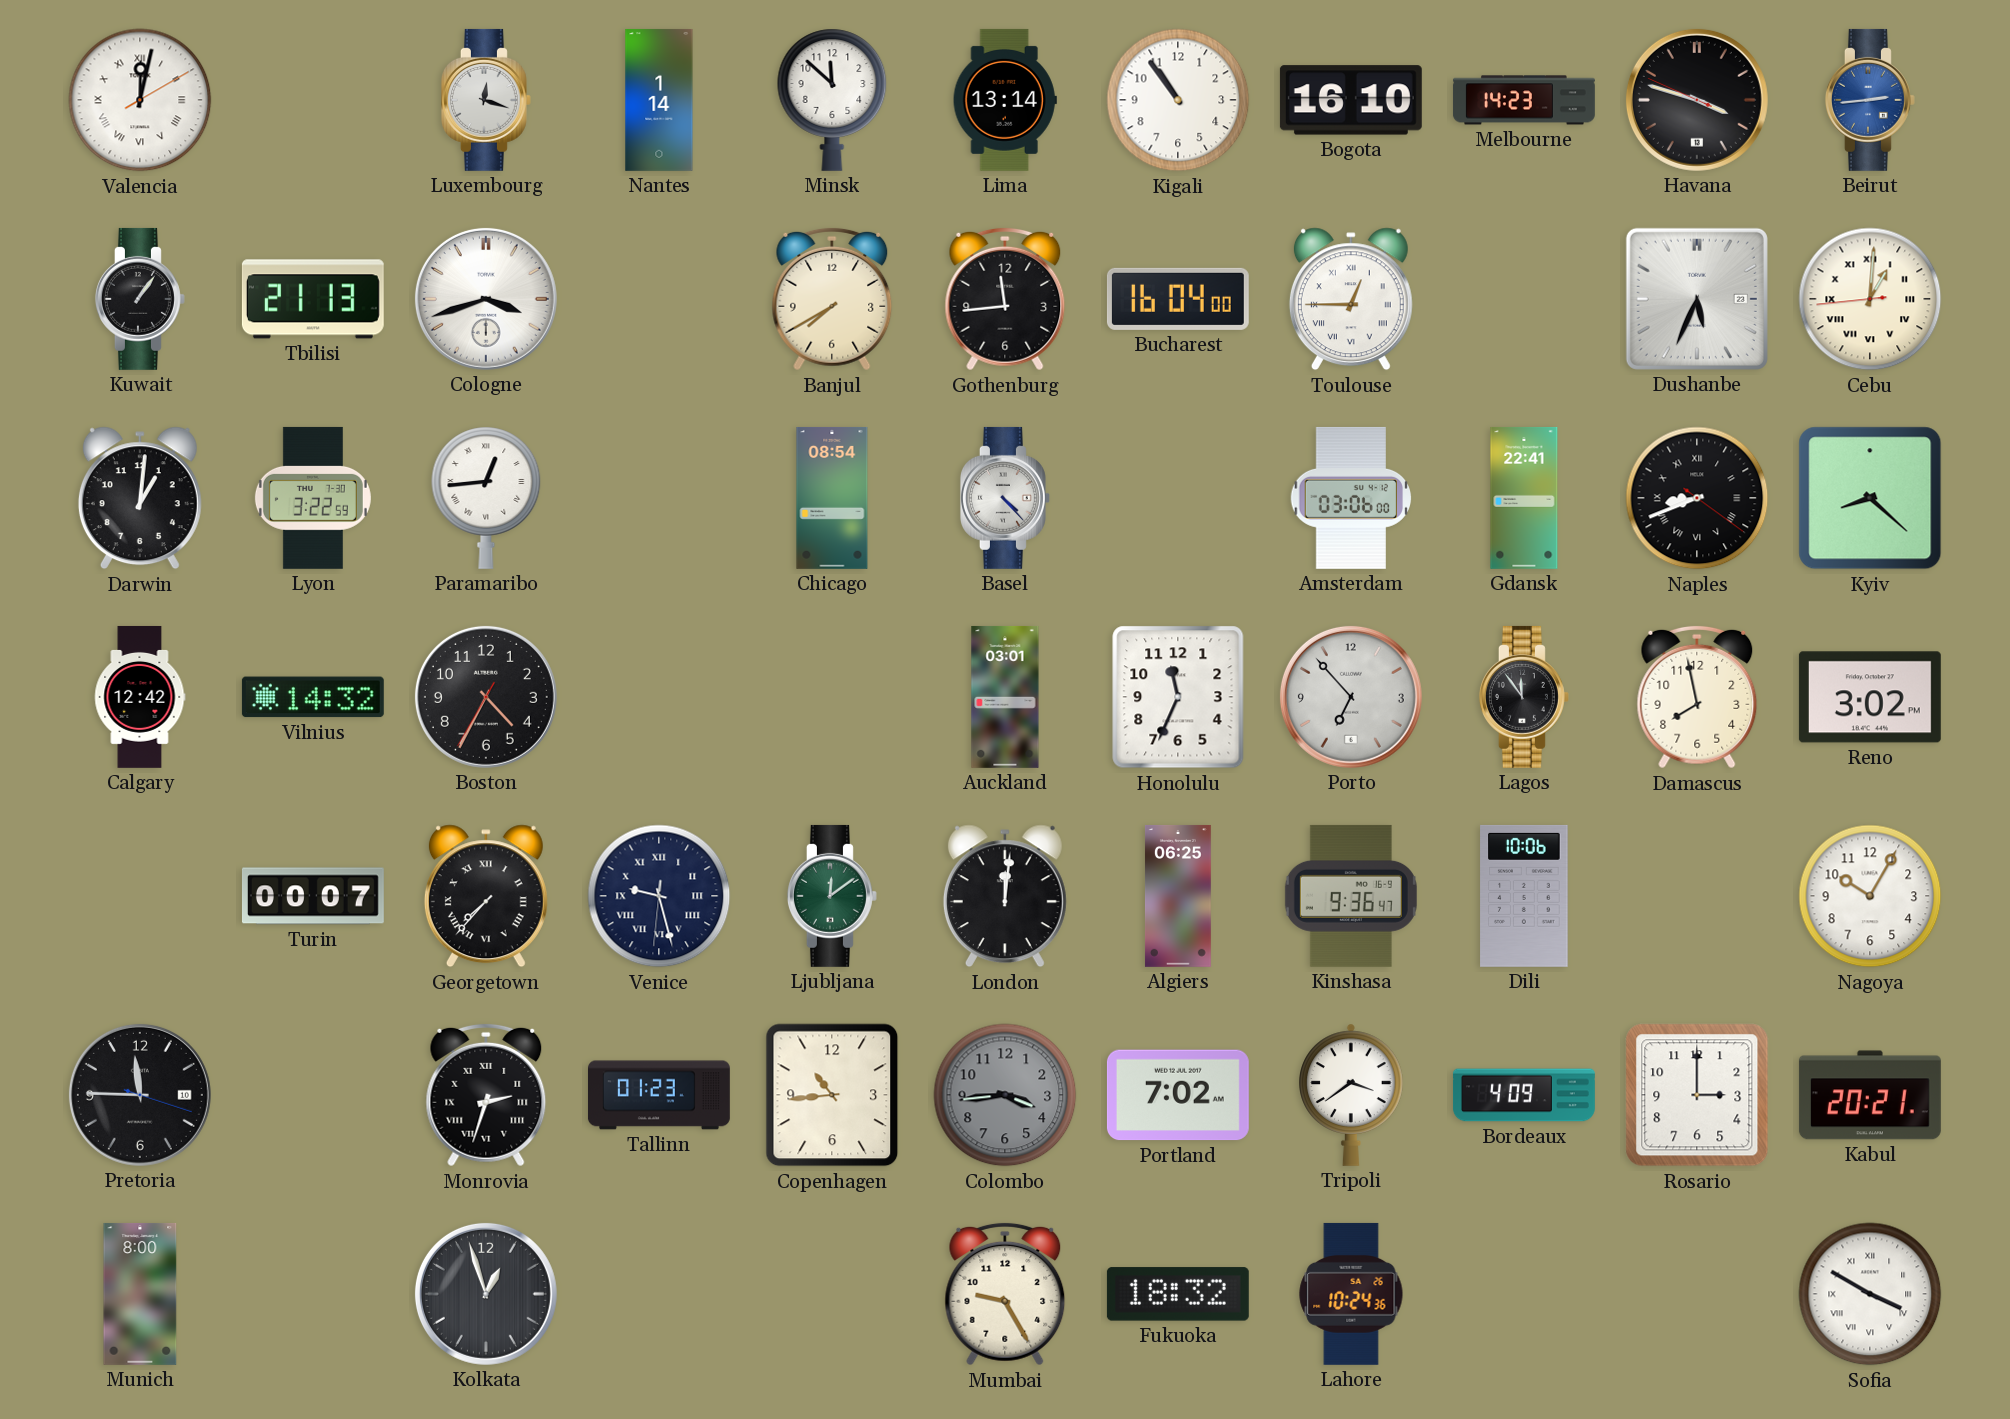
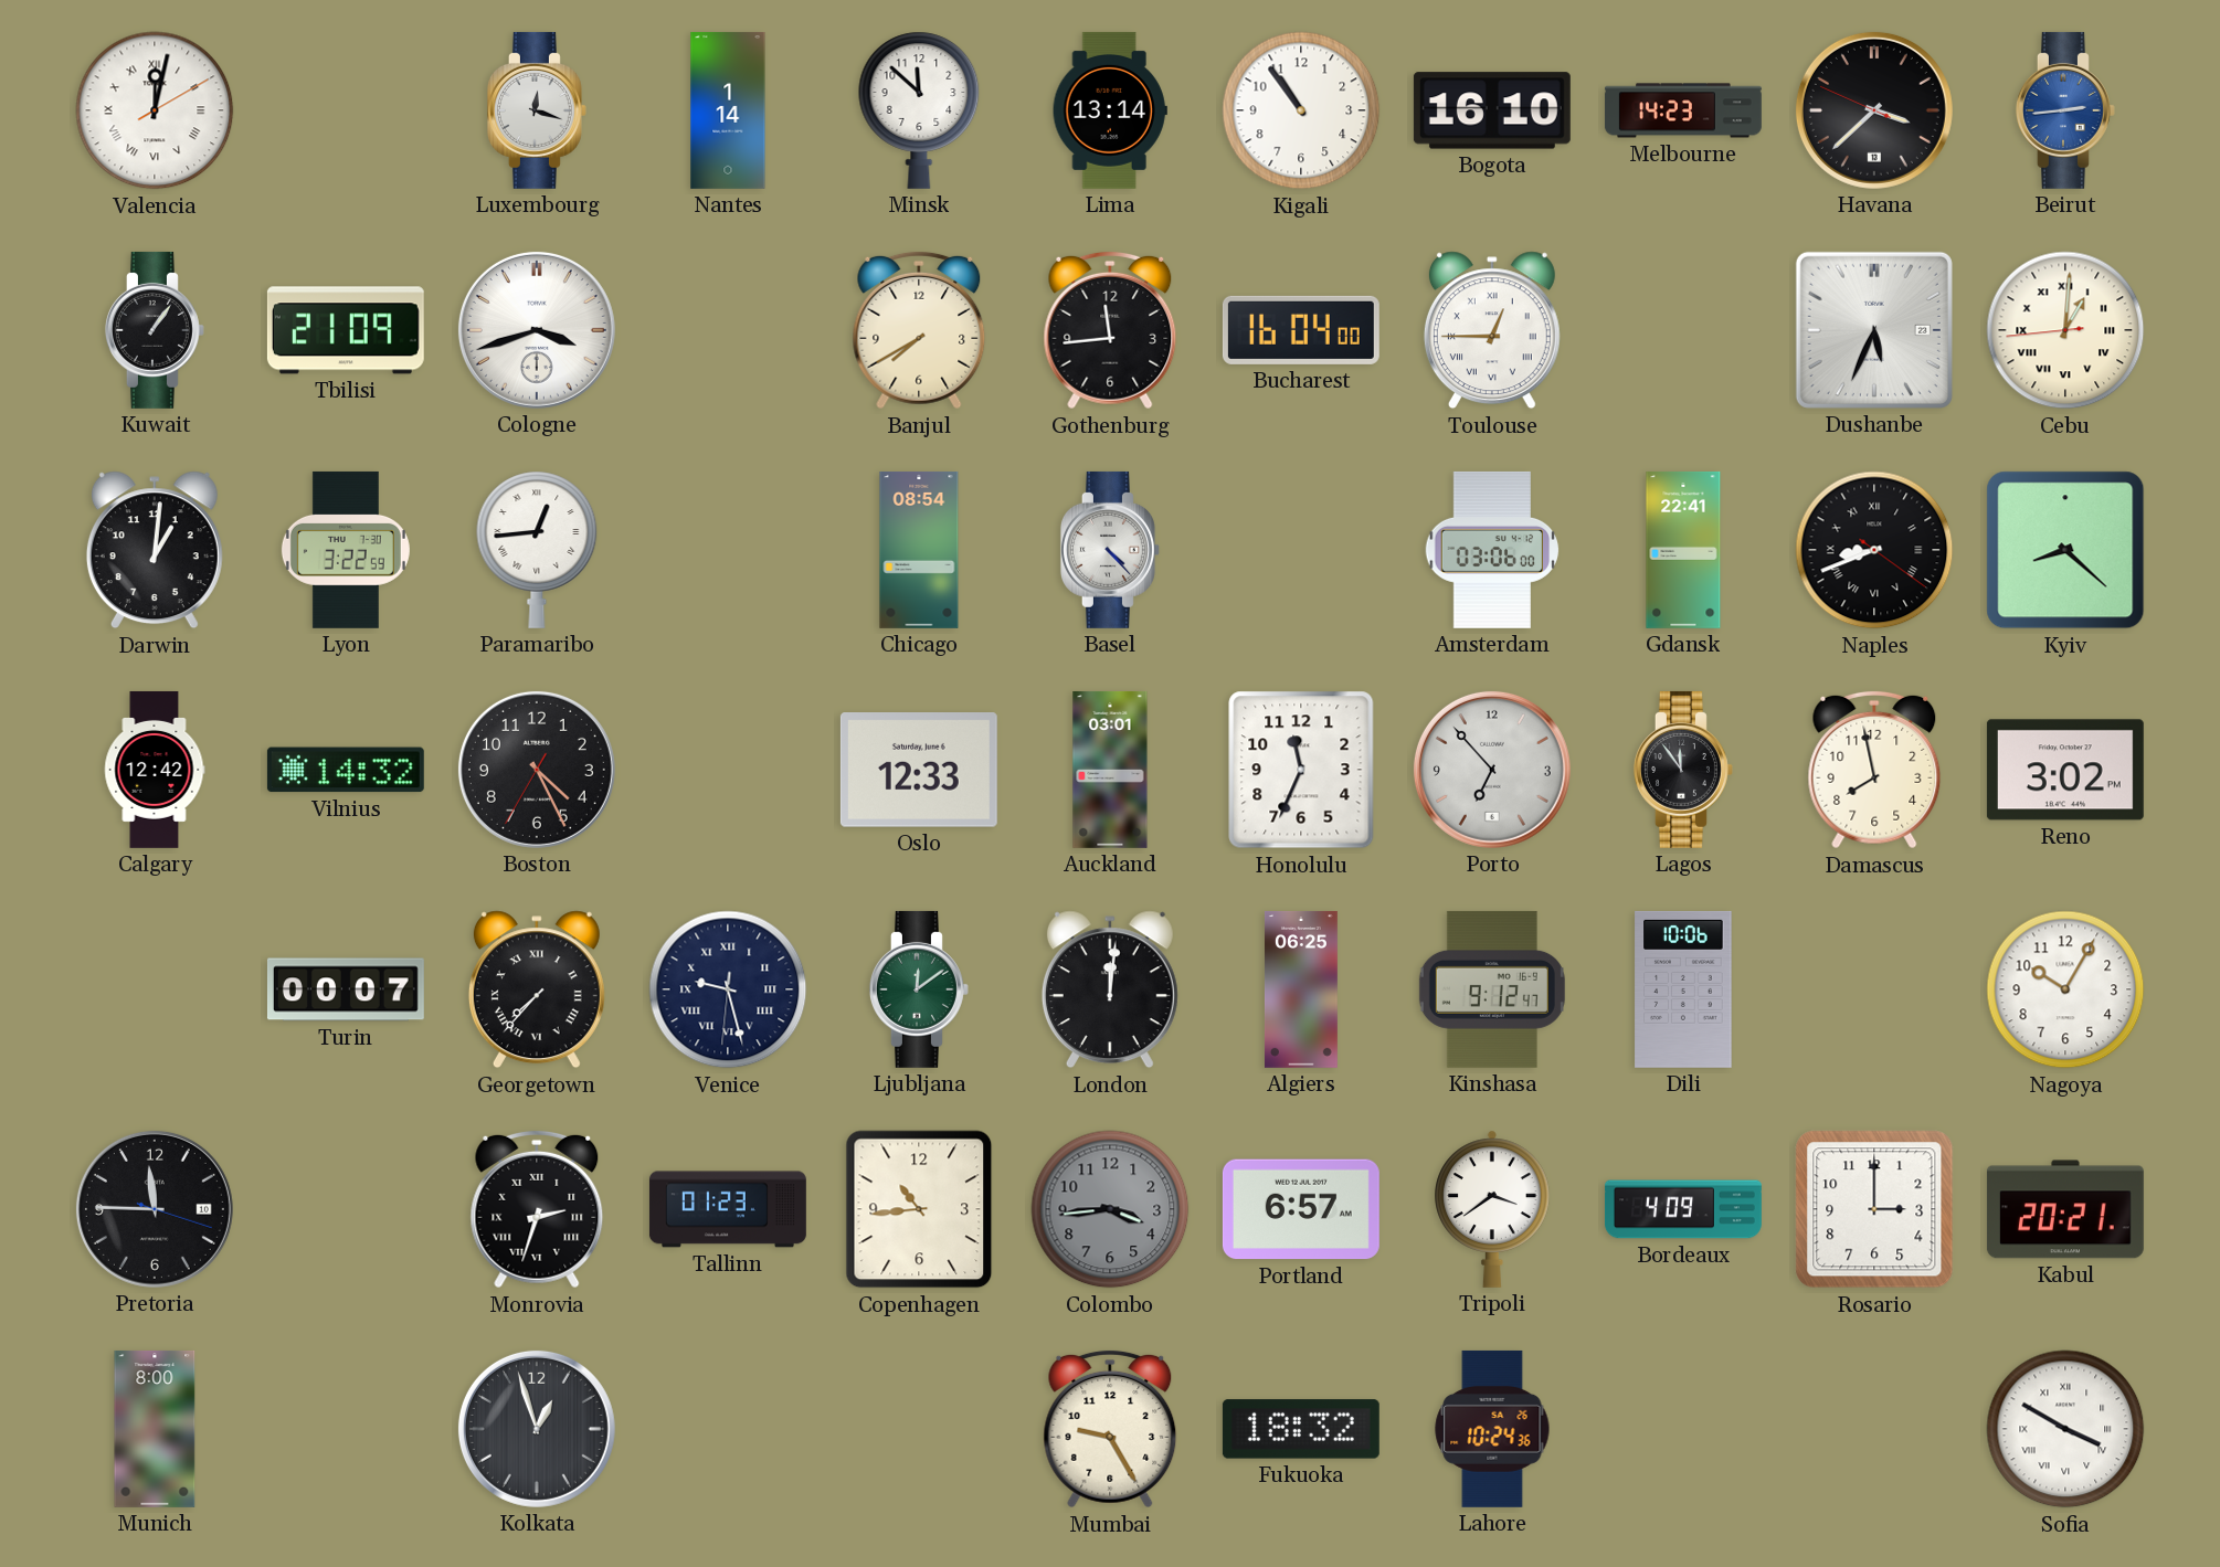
Havana: 3:47 -> 3:37 (1874, 110)
Tbilisi: 21:13 -> 21:09 (346, 330)
Boston: 4:34 -> 4:25 (537, 770)
Oslo: none -> 12:33 (919, 770)
Kinshasa: 9:36 -> 9:12 (1492, 989)
Portland: 7:02 -> 6:57 (1301, 1209)
